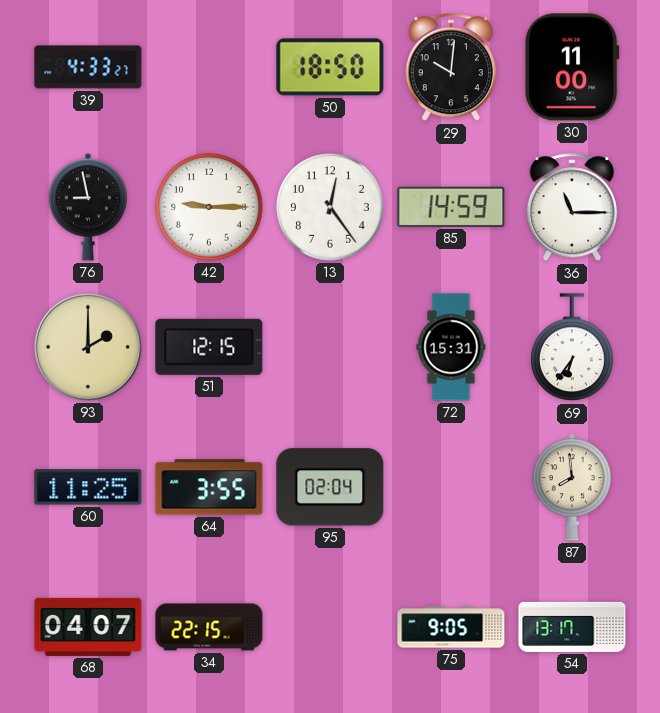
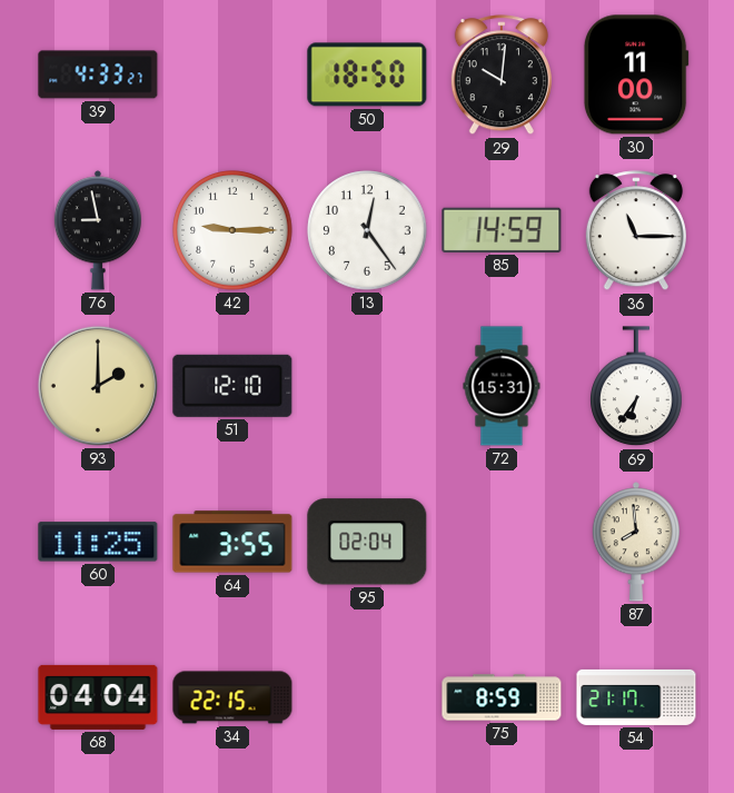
51: 12:15 -> 12:10 (232, 386)
68: 04:07 -> 04:04 (98, 697)
75: 9:05 -> 8:59 (502, 697)
54: 13:17 -> 21:17 (636, 697)
